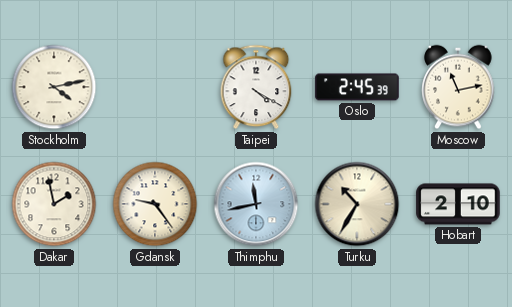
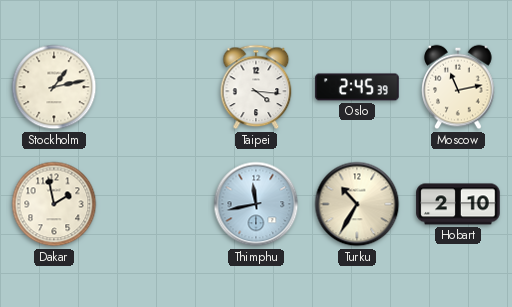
Stockholm: 4:13 -> 1:13 (54, 87)
Taipei: 4:20 -> 4:16 (256, 87)
Gdansk: 9:24 -> none (155, 204)
